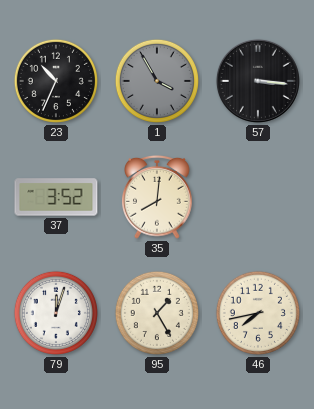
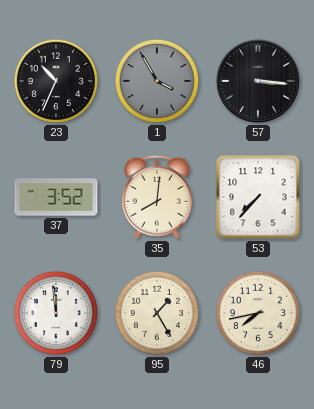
53: none -> 7:37 (258, 197)
79: 12:03 -> 11:59 (56, 313)
